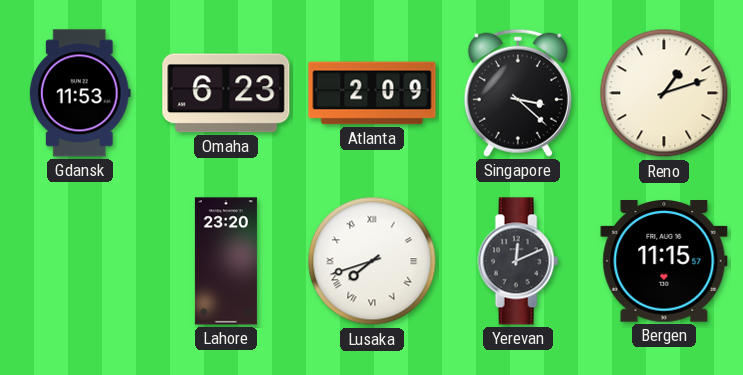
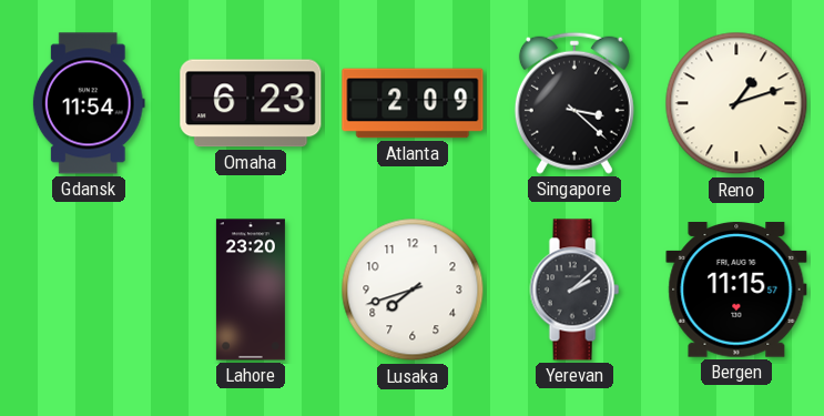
Gdansk: 11:53 -> 11:54 (89, 103)
Lusaka numerals: Roman -> Arabic (413, 290)
Yerevan: 12:11 -> 2:08 (574, 290)
